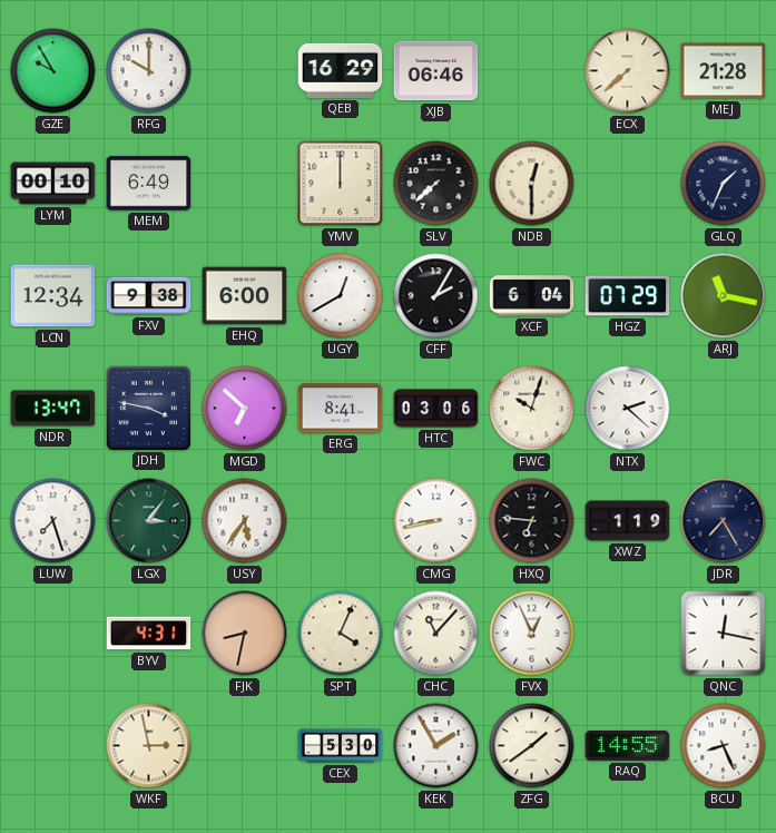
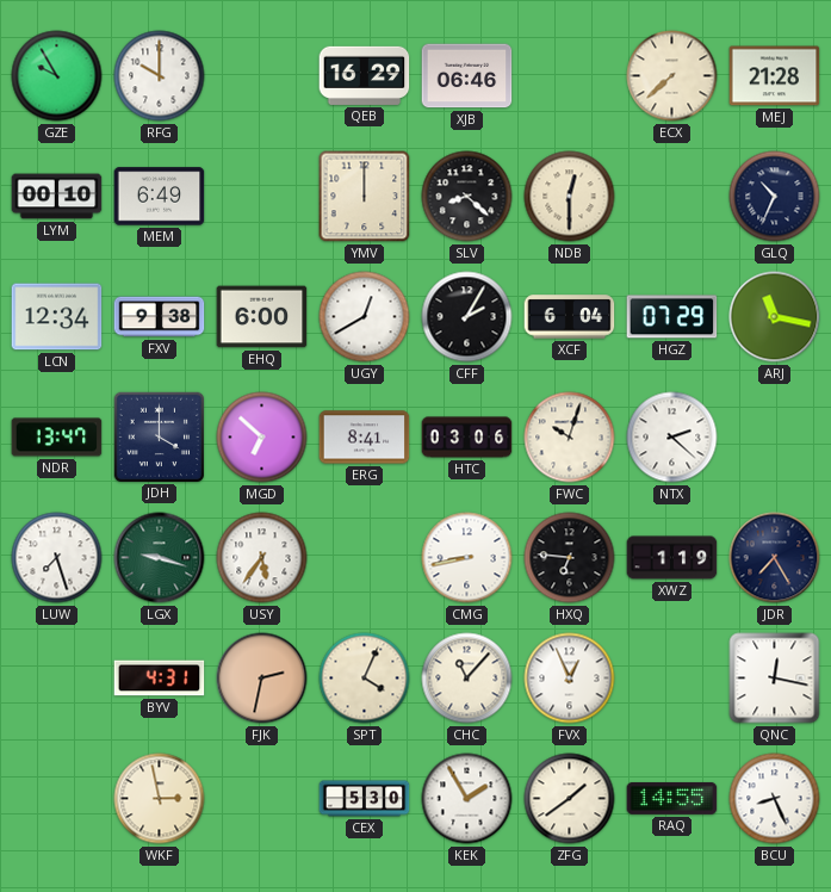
SLV: 7:38 -> 8:22 (467, 197)
GLQ: 1:34 -> 10:34 (775, 197)
JDH: 3:47 -> 4:00 (159, 436)
LGX: 3:06 -> 9:18 (160, 558)
FJK: 8:32 -> 2:32 (262, 679)
